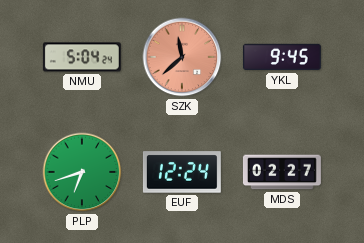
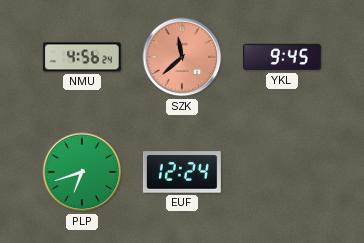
NMU: 5:04 -> 4:56 (82, 57)
MDS: 02:27 -> none (282, 172)
